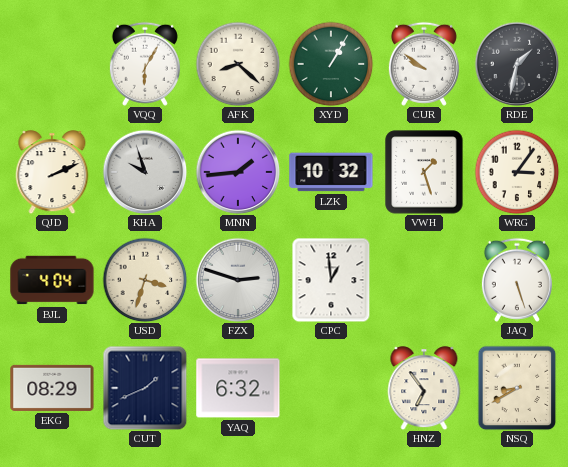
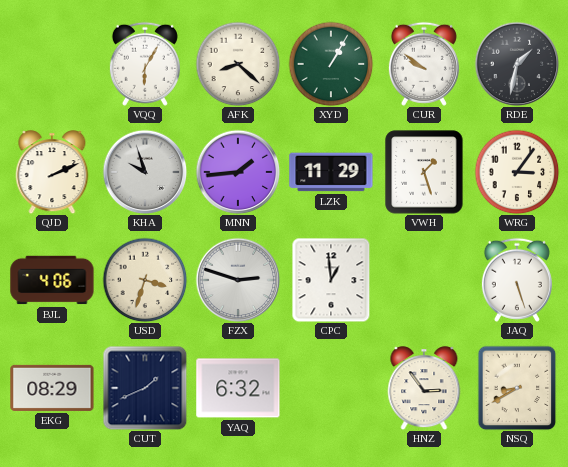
LZK: 10:32 -> 11:29 (331, 172)
BJL: 4:04 -> 4:06 (52, 280)
HNZ: 6:54 -> 2:54 (424, 388)
